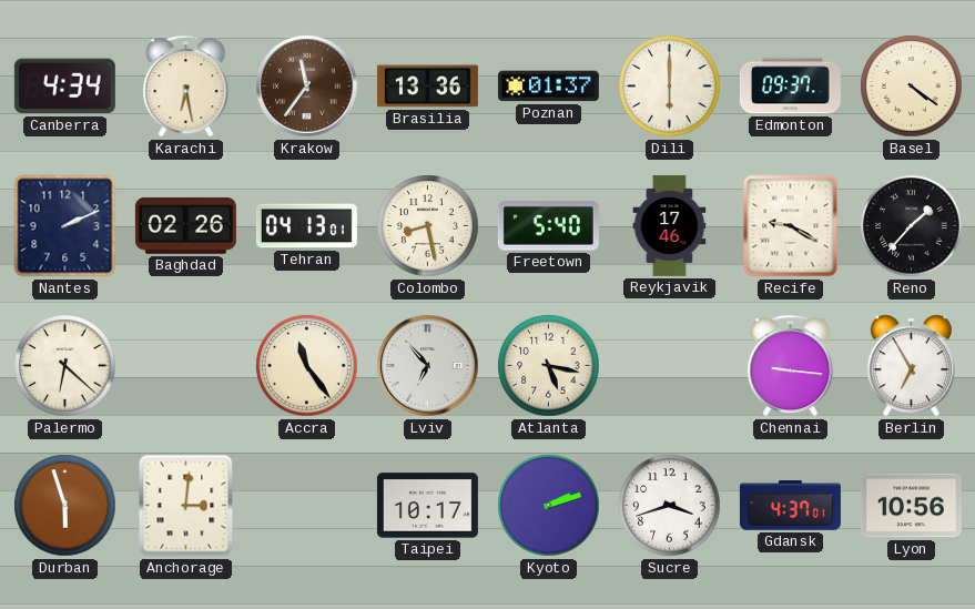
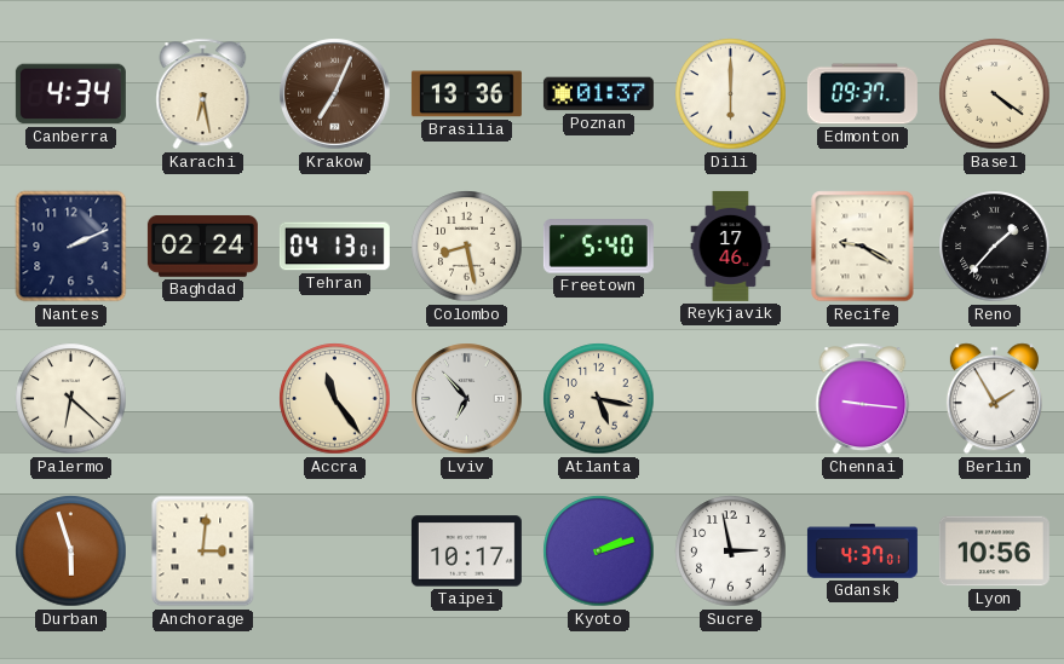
Krakow: 11:36 -> 7:04 (335, 94)
Baghdad: 02:26 -> 02:24 (202, 247)
Berlin: 6:55 -> 1:55 (994, 399)
Sucre: 3:42 -> 2:58 (731, 552)
